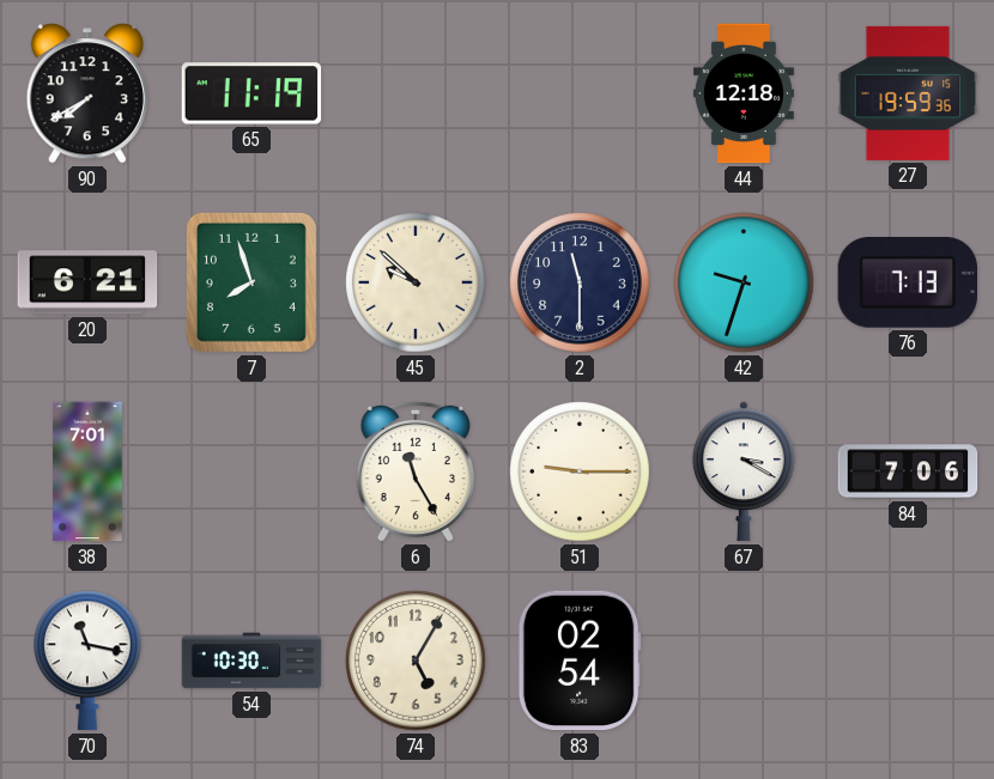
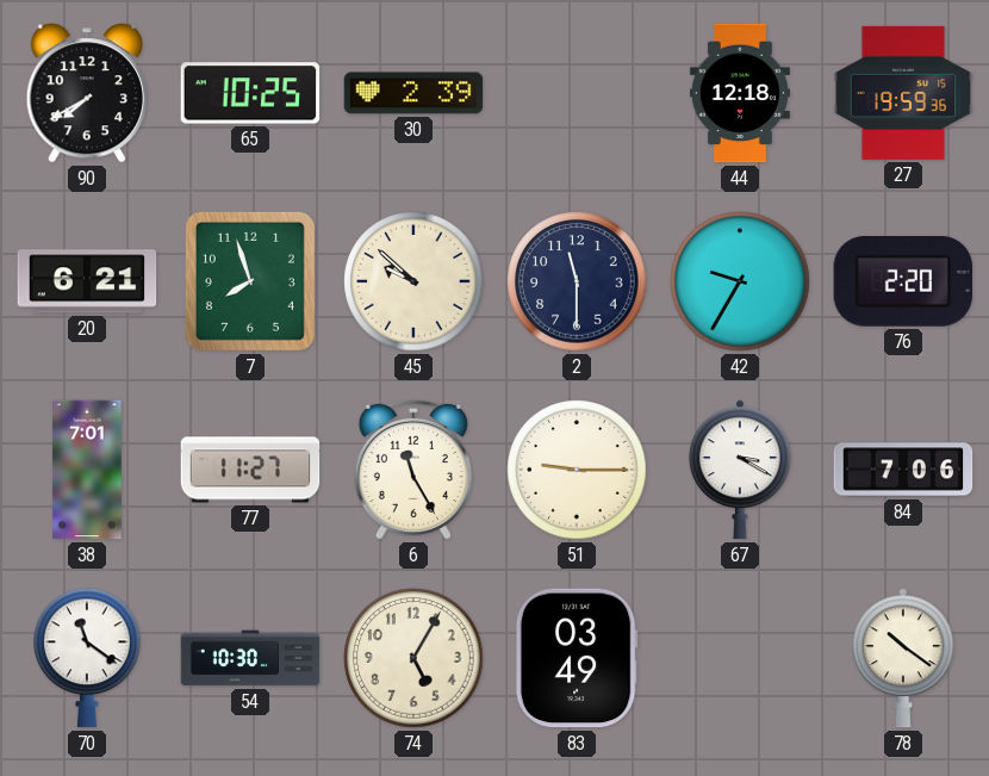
65: 11:19 -> 10:25 (250, 93)
30: none -> 2:39 (413, 93)
42: 9:33 -> 9:35 (740, 281)
76: 7:13 -> 2:20 (902, 283)
77: none -> 11:27 (250, 470)
70: 11:17 -> 11:21 (87, 658)
83: 02:54 -> 03:49 (577, 658)
78: none -> 10:21 (903, 658)
